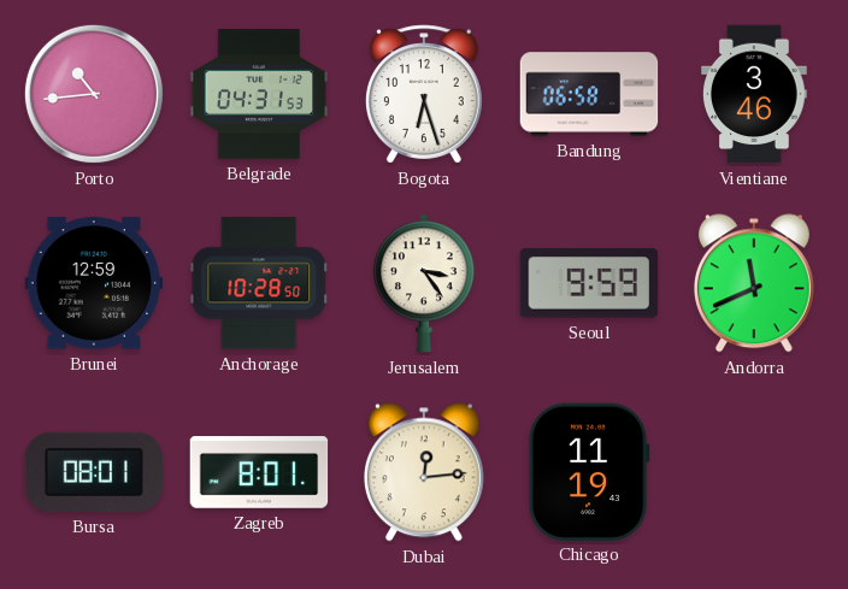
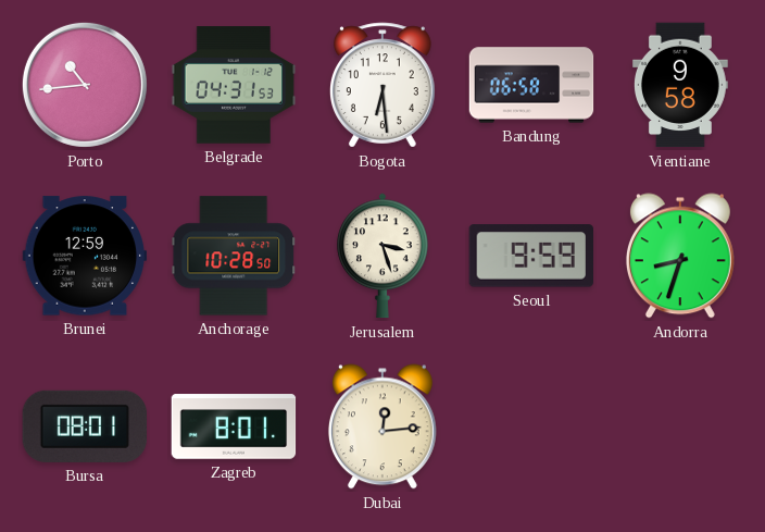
Bogota: 6:27 -> 6:29 (382, 85)
Vientiane: 3:46 -> 9:58 (681, 85)
Jerusalem: 3:24 -> 3:27 (384, 256)
Andorra: 11:41 -> 8:33 (680, 256)
Chicago: 11:19 -> none (589, 471)
